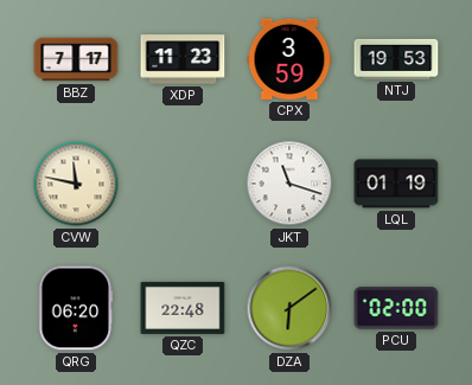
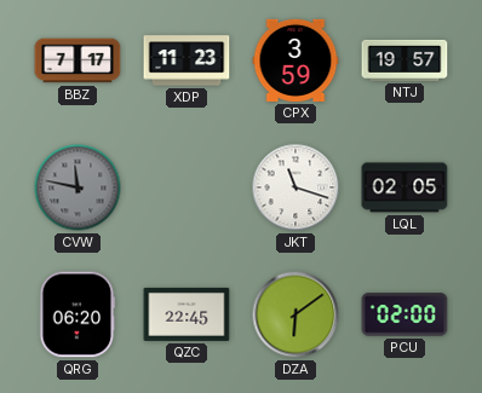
NTJ: 19:53 -> 19:57 (404, 60)
CVW dial: cream -> grey (78, 187)
LQL: 01:19 -> 02:05 (404, 187)
QZC: 22:48 -> 22:45 (187, 314)
